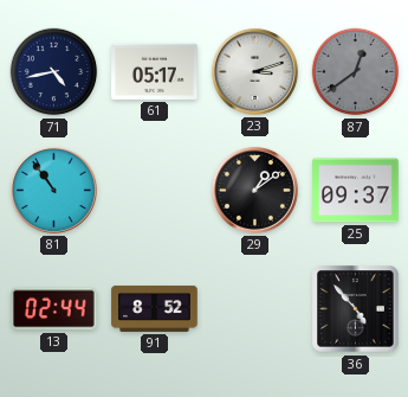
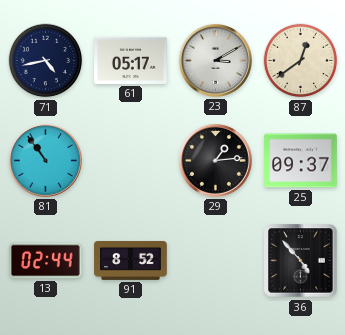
23: 3:12 -> 3:10 (215, 60)
87 dial: grey -> cream (301, 61)
29: 1:09 -> 1:14 (215, 160)
